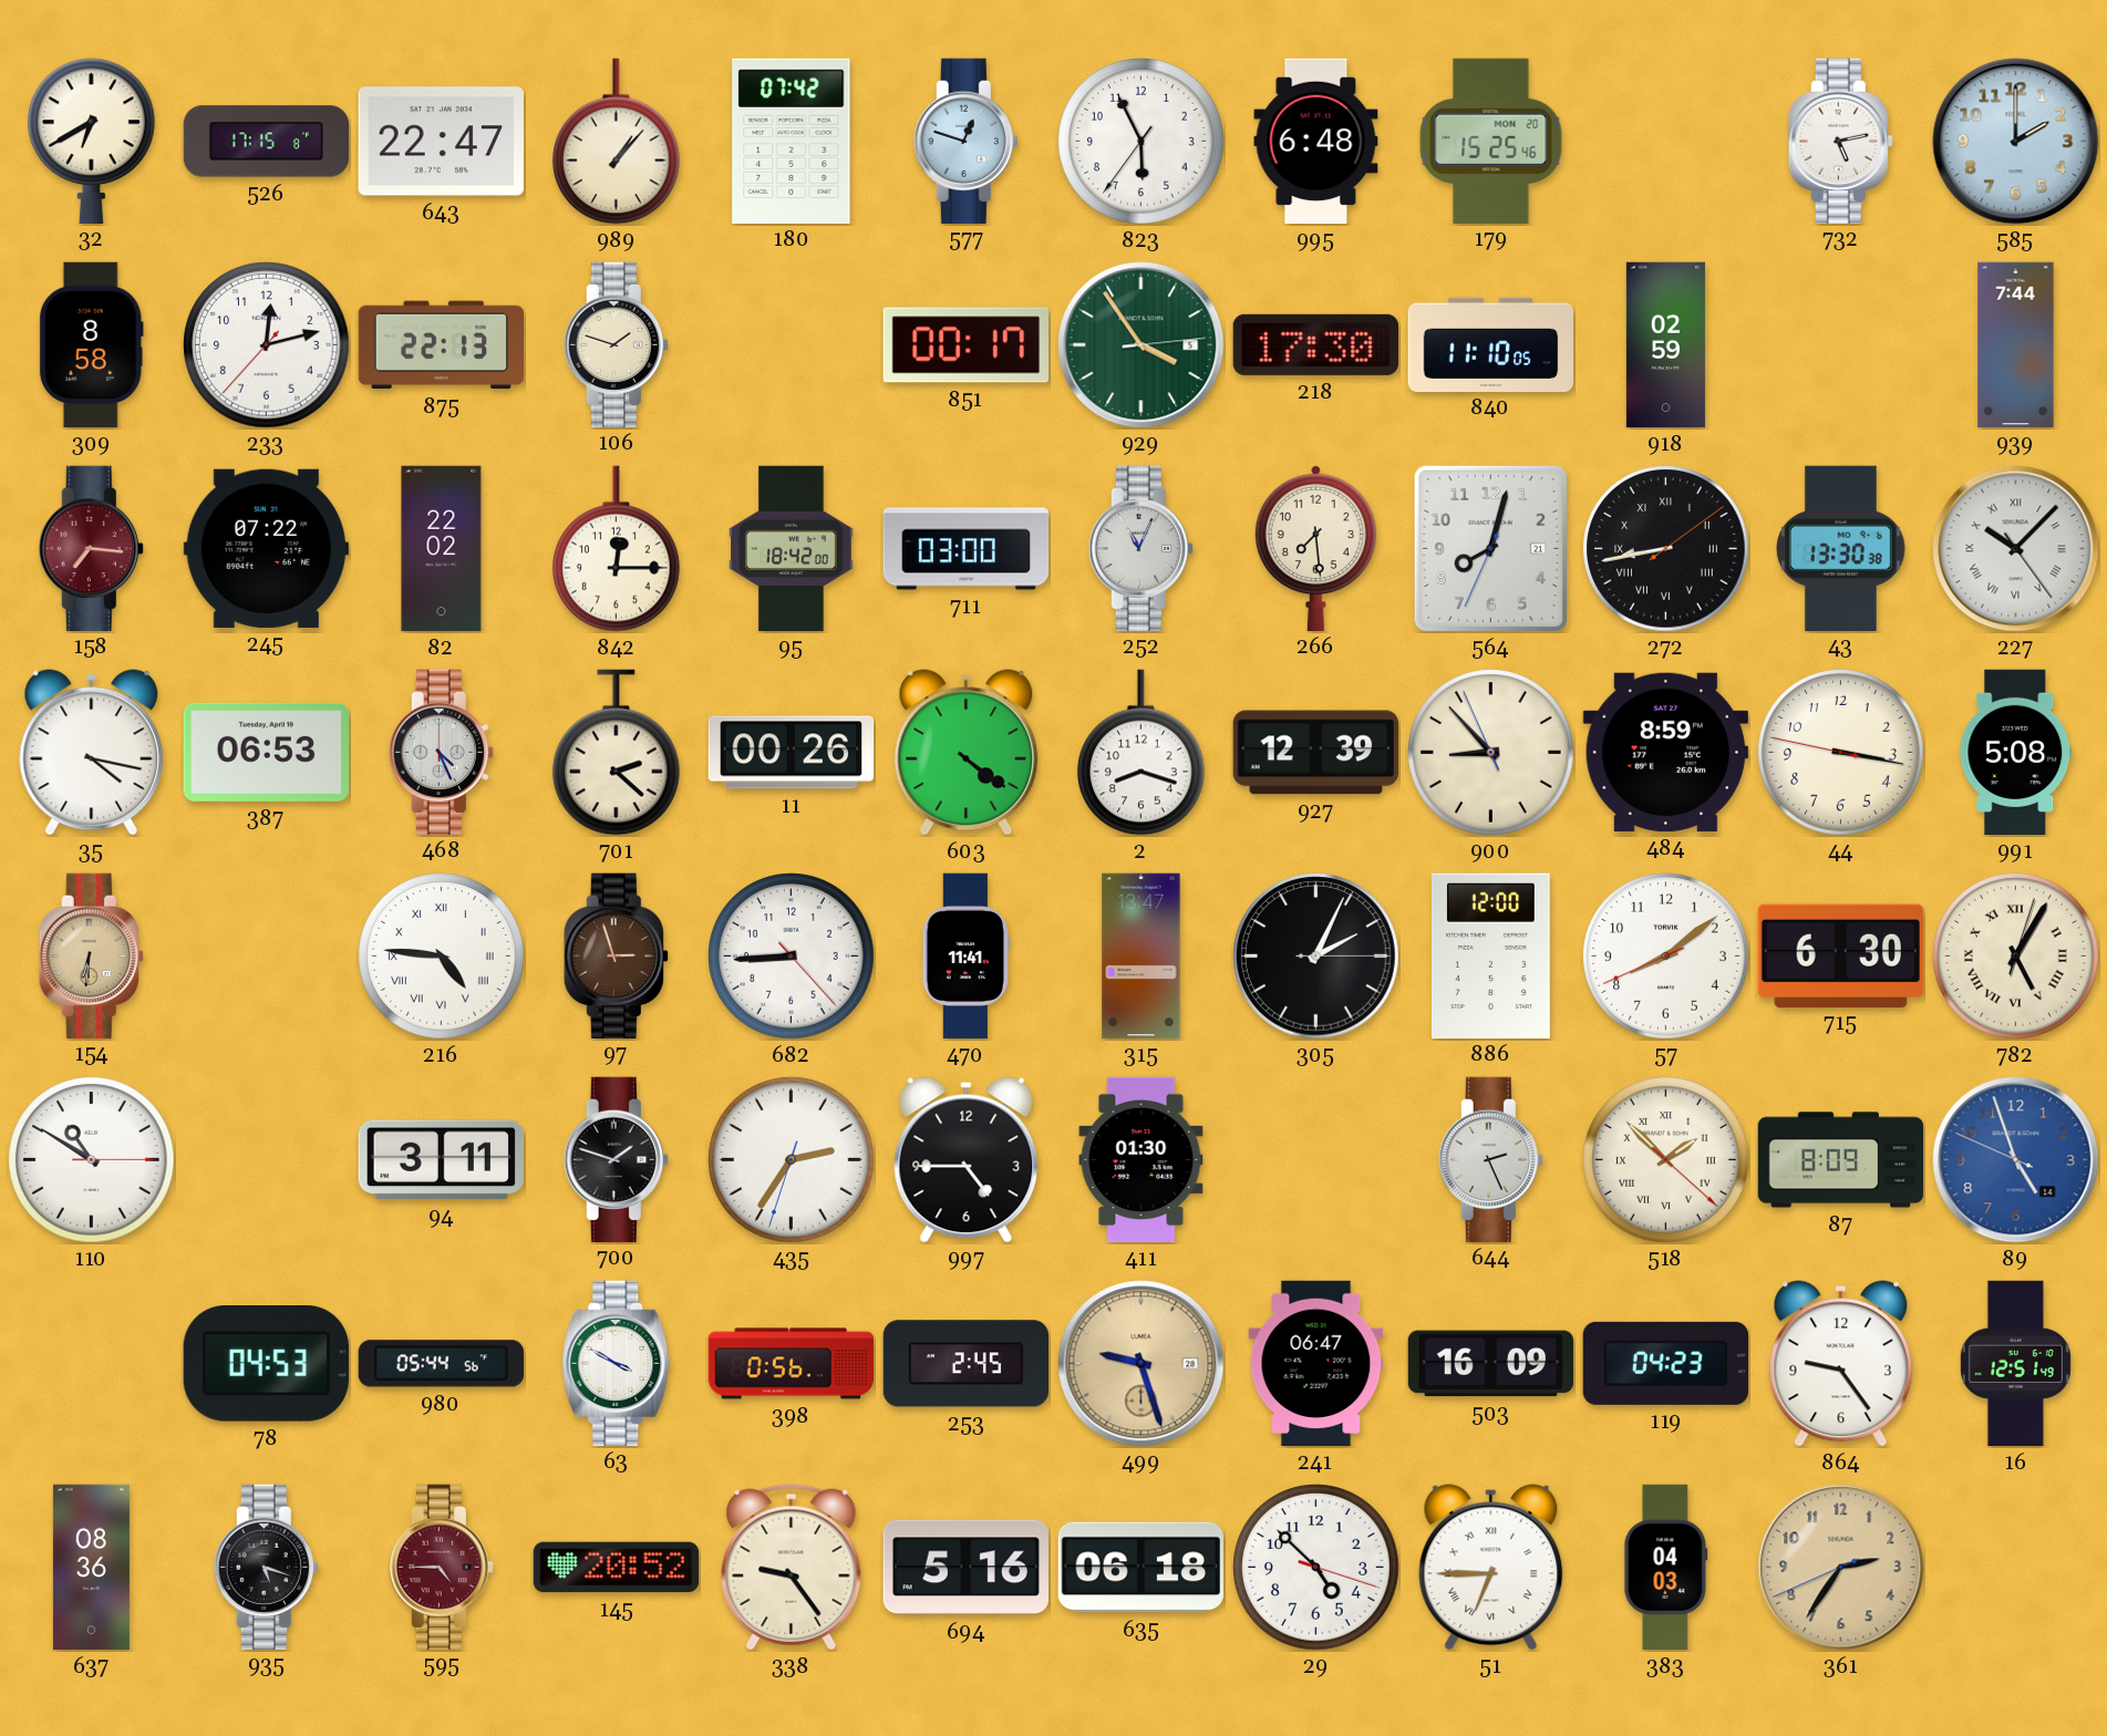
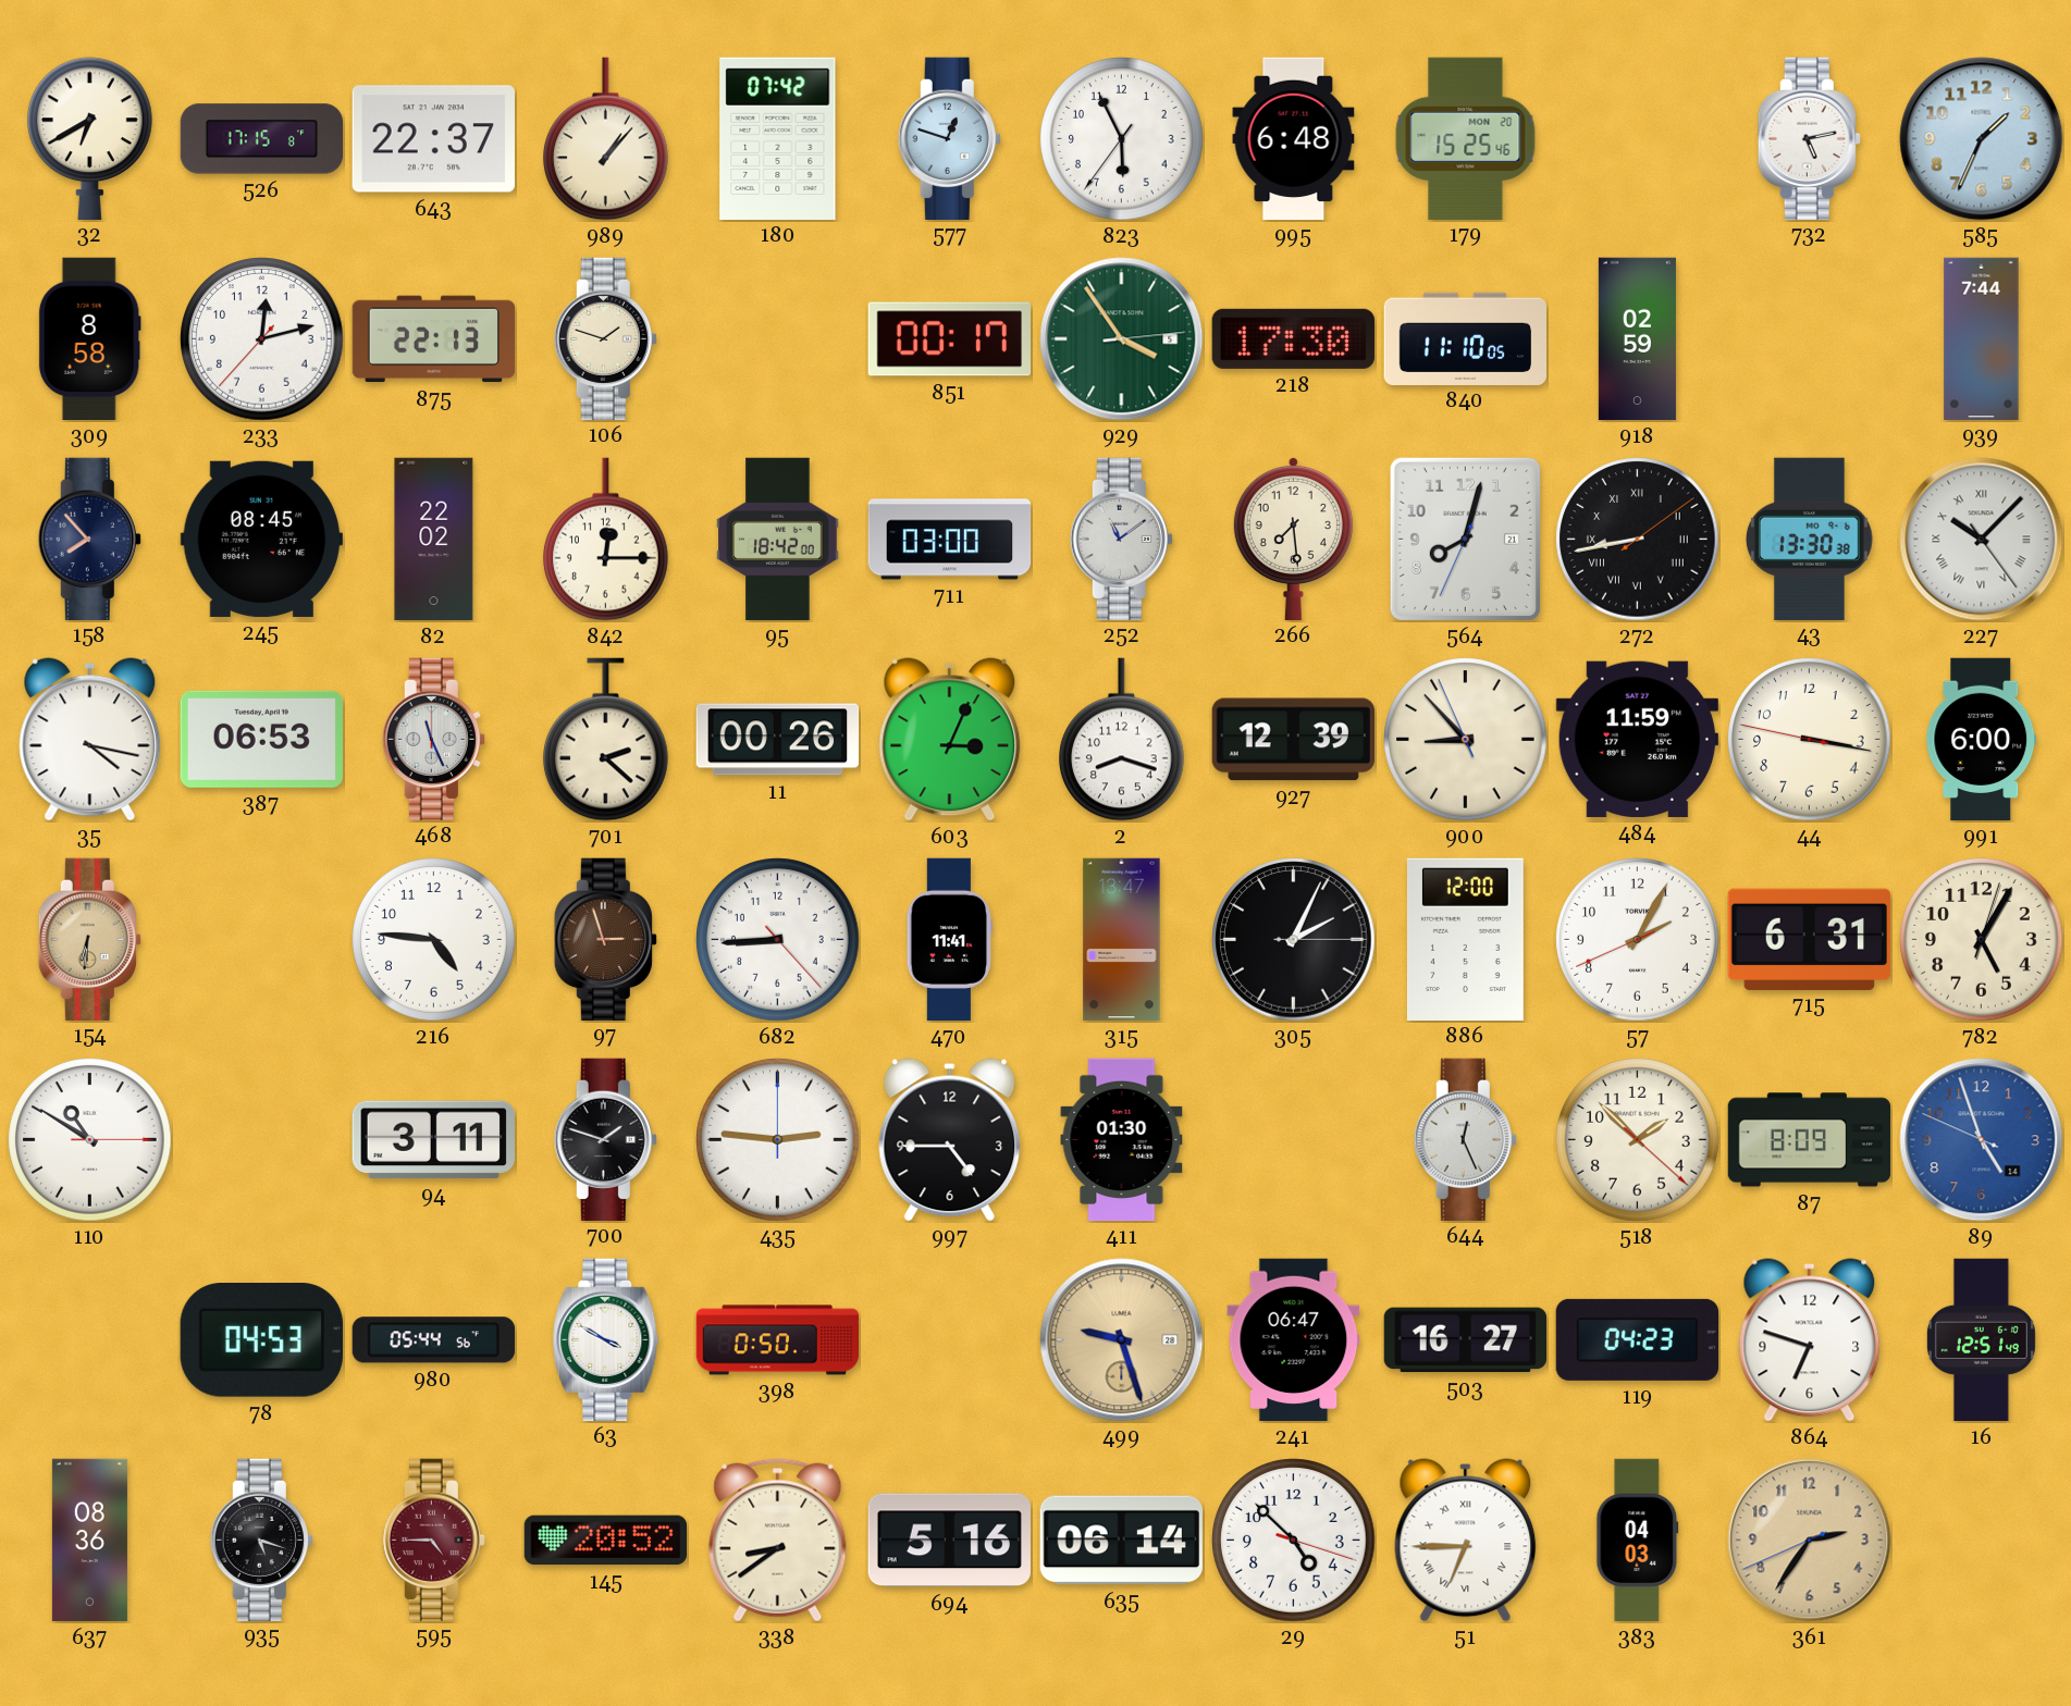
643: 22:47 -> 22:37 (433, 139)
585: 2:00 -> 1:34 (1982, 139)
158: 7:16 -> 7:53 (89, 539)
158 dial: burgundy -> navy (89, 539)
245: 07:22 -> 08:45 (261, 539)
252: 11:04 -> 11:09 (1121, 539)
468: 4:26 -> 11:26 (433, 739)
603: 4:21 -> 3:04 (950, 740)
484: 8:59 -> 11:59 (1637, 739)
991: 5:08 -> 6:00 (1982, 740)
216 numerals: Roman -> Arabic (434, 940)
57: 8:08 -> 2:04 (1638, 940)
715: 6:30 -> 6:31 (1809, 939)
782 numerals: Roman -> Arabic (1982, 940)
435: 2:35 -> 2:46 (778, 1140)
644: 2:26 -> 12:26 (1465, 1139)
518 numerals: Roman -> Arabic (1638, 1140)
398: 0:56 -> 0:50 (778, 1340)
253: 2:45 -> none (965, 1364)
503: 16:09 -> 16:27 (1465, 1340)
864: 9:24 -> 6:48 (1810, 1340)
338: 9:24 -> 8:39 (778, 1541)
635: 06:18 -> 06:14 (1121, 1541)
